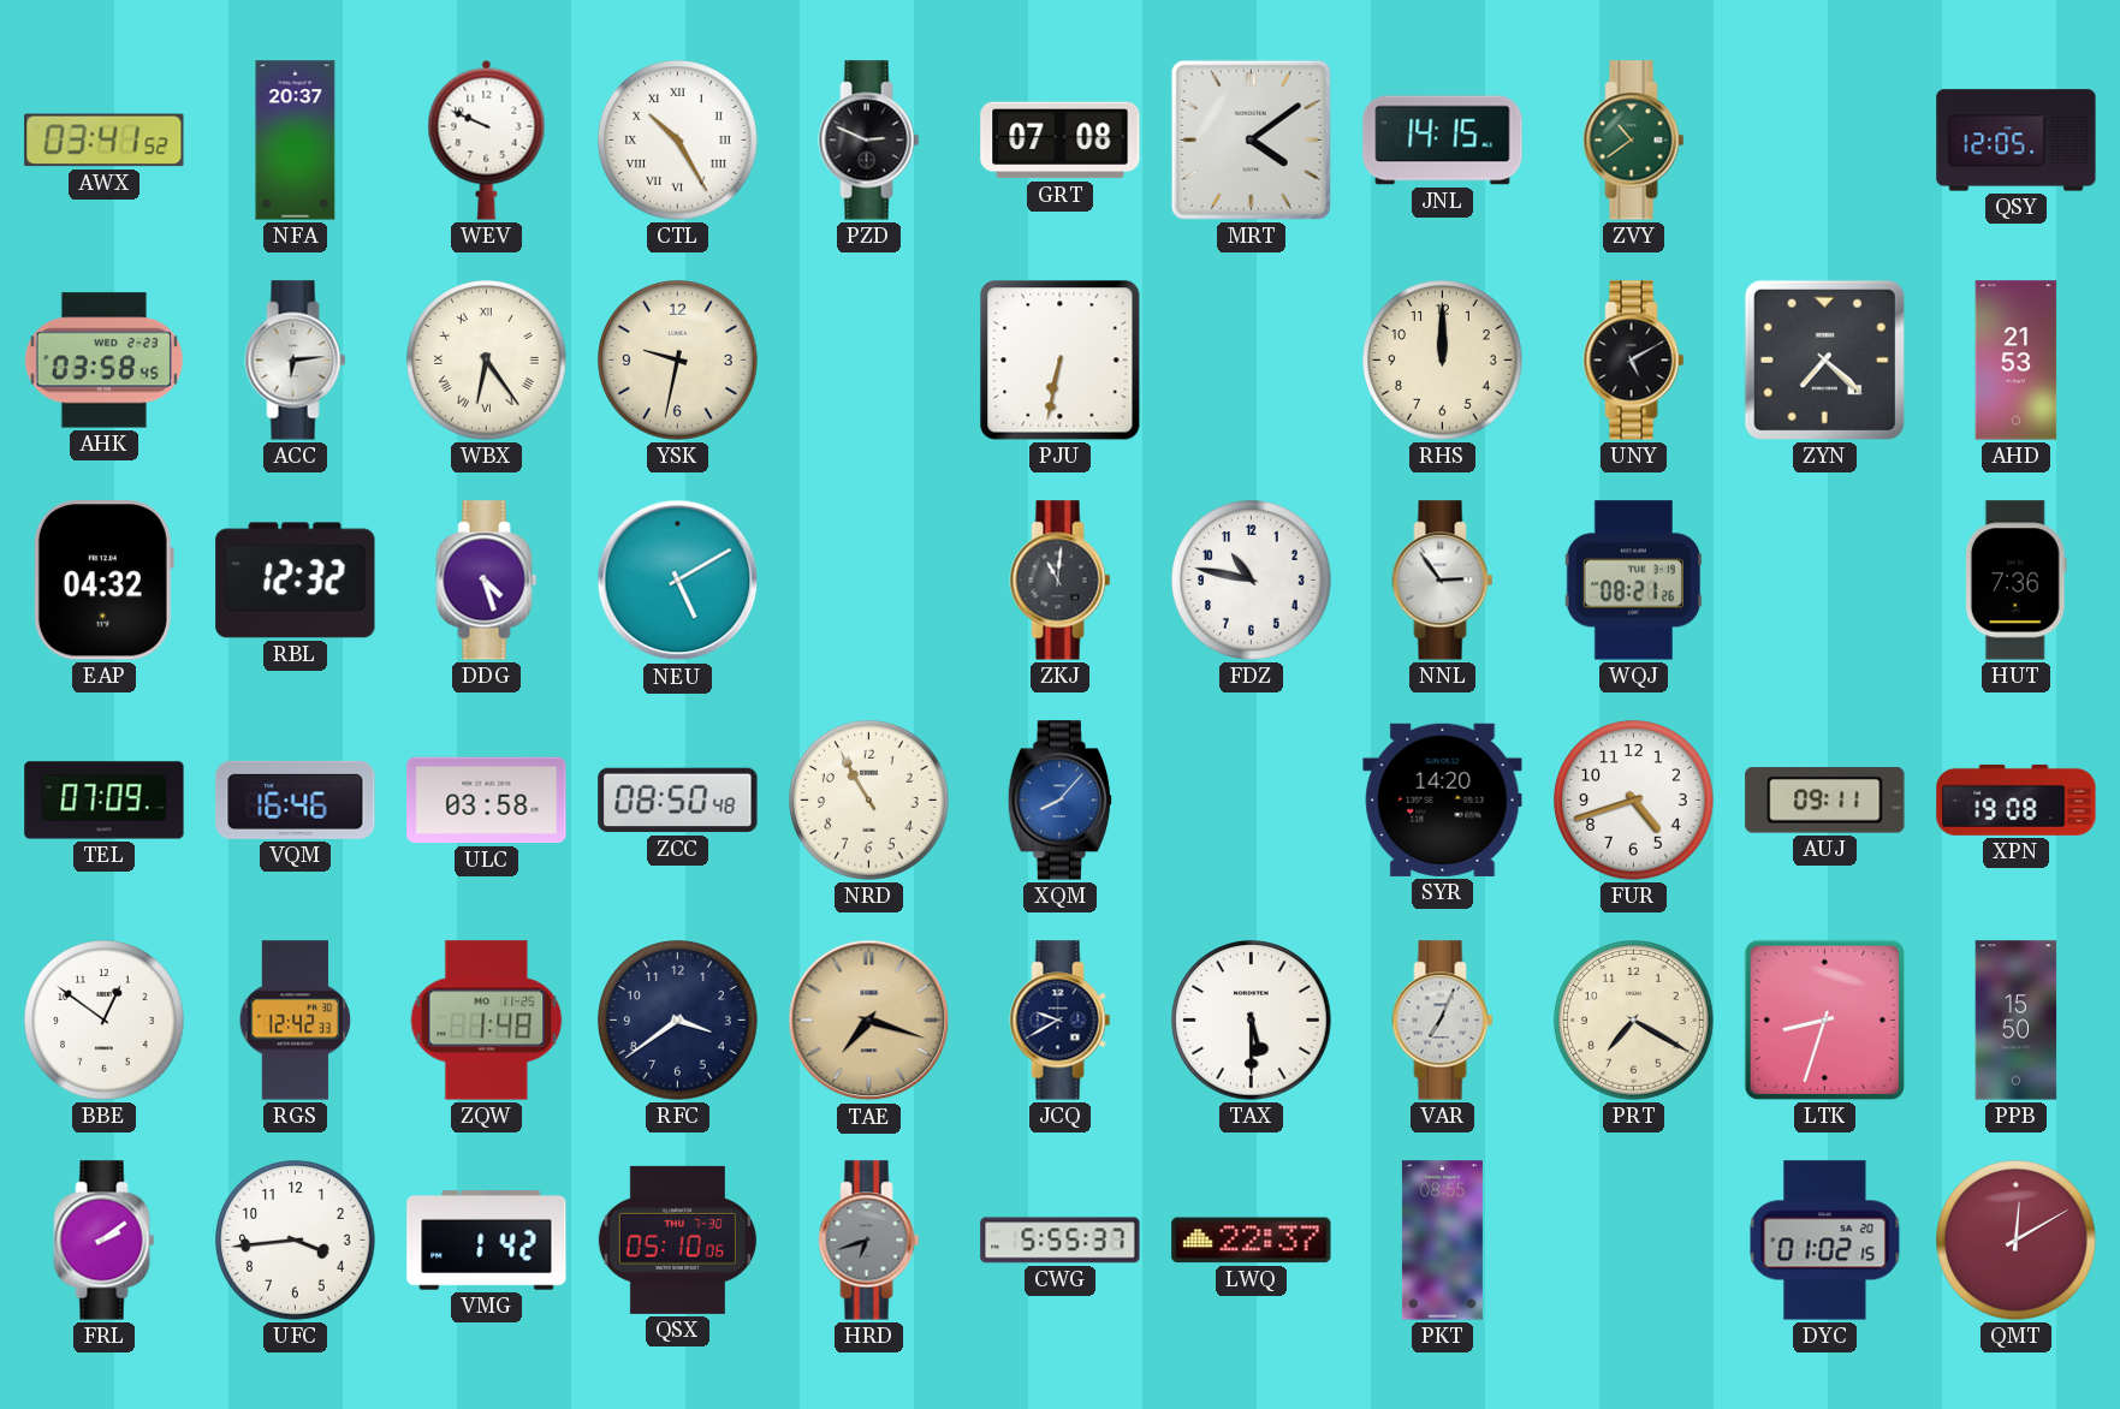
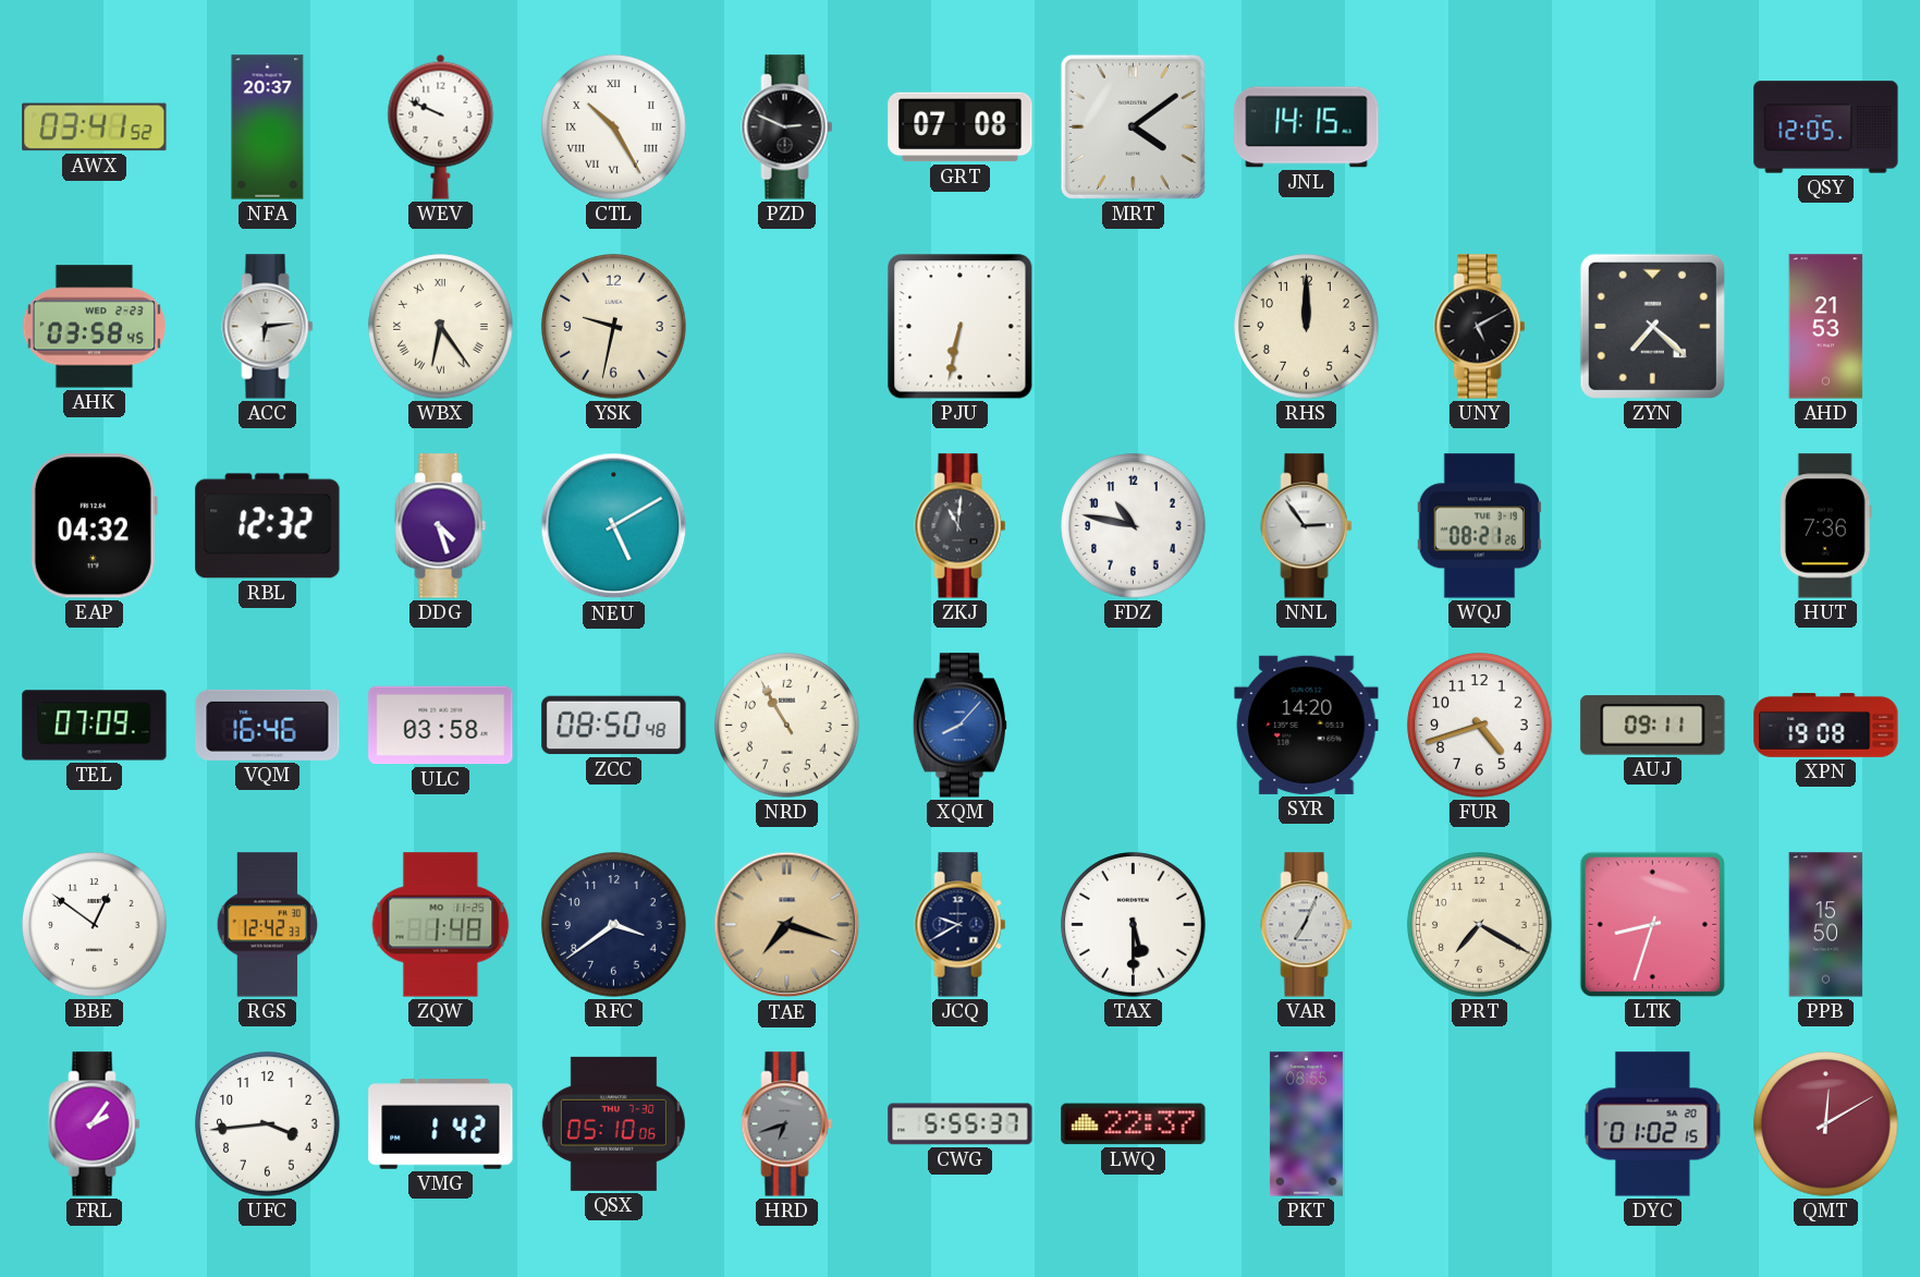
ZVY: 10:39 -> none (1634, 141)
FRL: 2:09 -> 2:06 (95, 1124)
